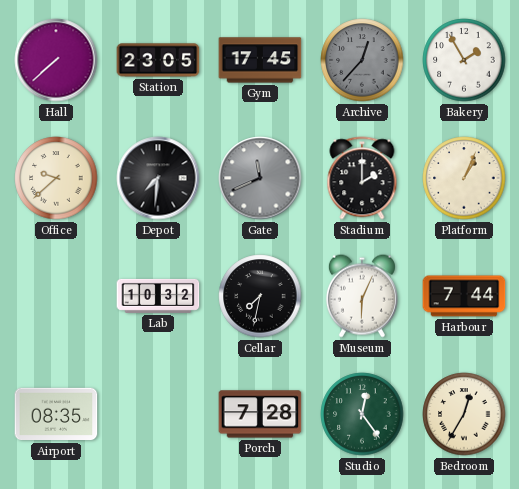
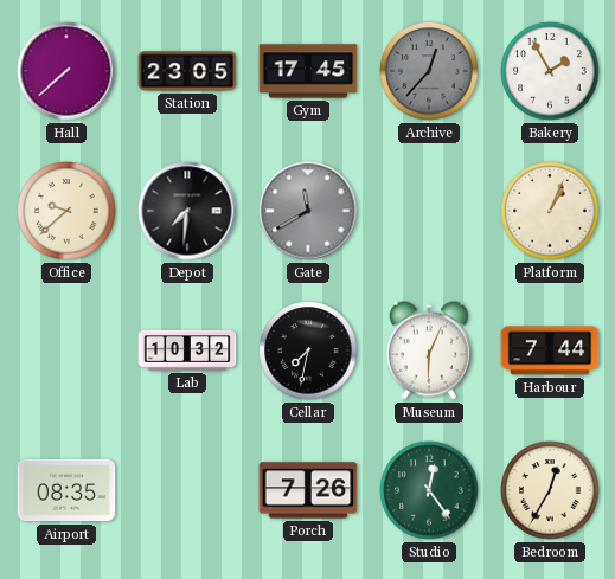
Gate: 11:41 -> 11:40 (308, 211)
Stadium: 2:00 -> none (362, 178)
Porch: 7:28 -> 7:26 (308, 490)
